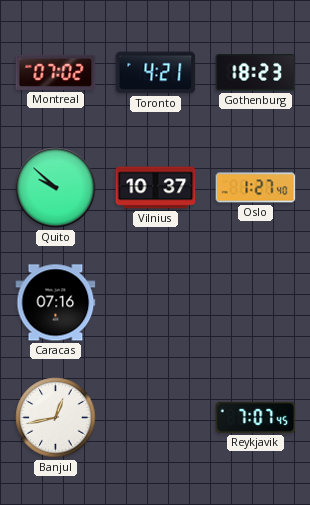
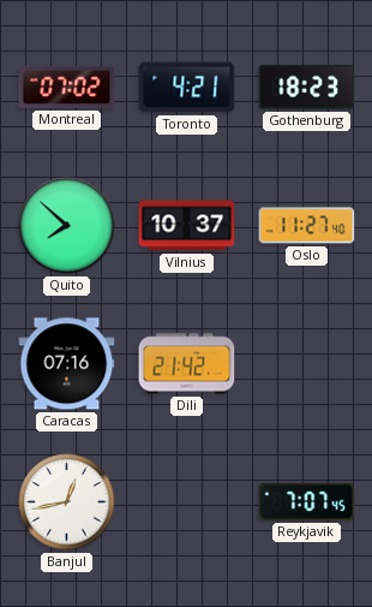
Quito: 9:52 -> 7:52 (67, 226)
Oslo: 1:27 -> 11:27 (307, 226)
Dili: none -> 21:42 (187, 364)
